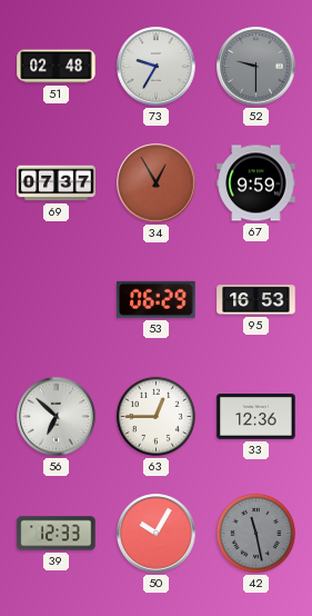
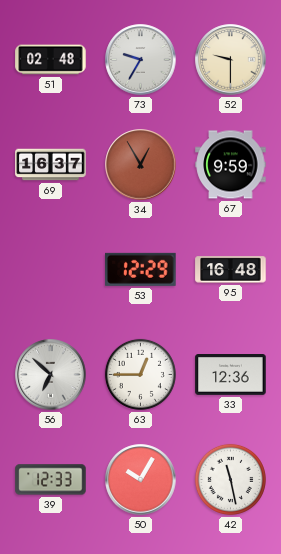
52 dial: grey -> cream (231, 60)
69: 07:37 -> 16:37 (51, 165)
53: 06:29 -> 12:29 (141, 269)
95: 16:53 -> 16:48 (231, 270)
42 dial: grey -> white (230, 479)
